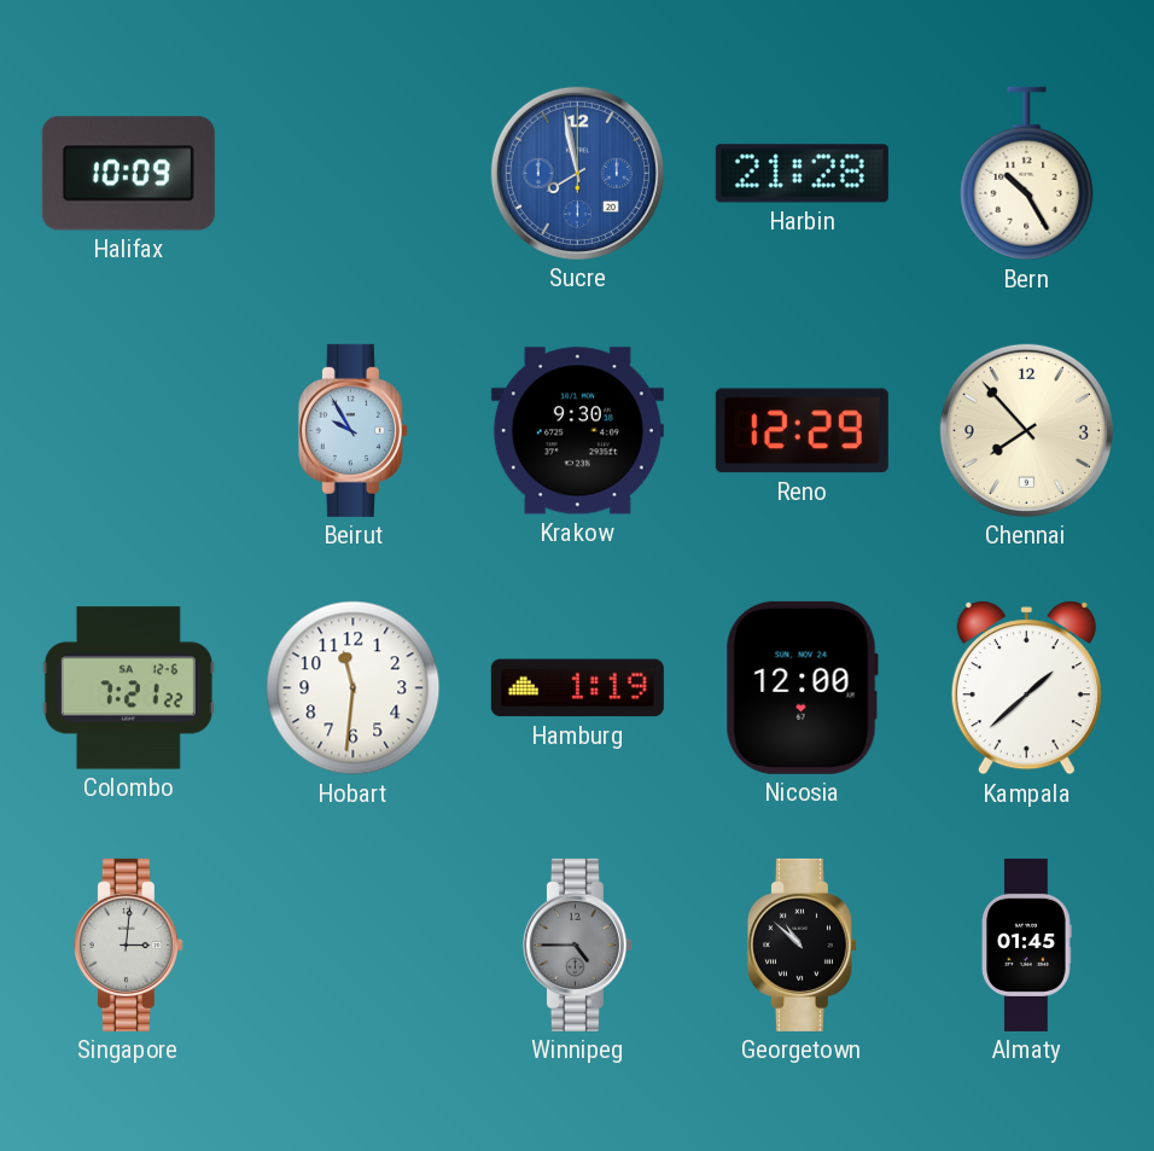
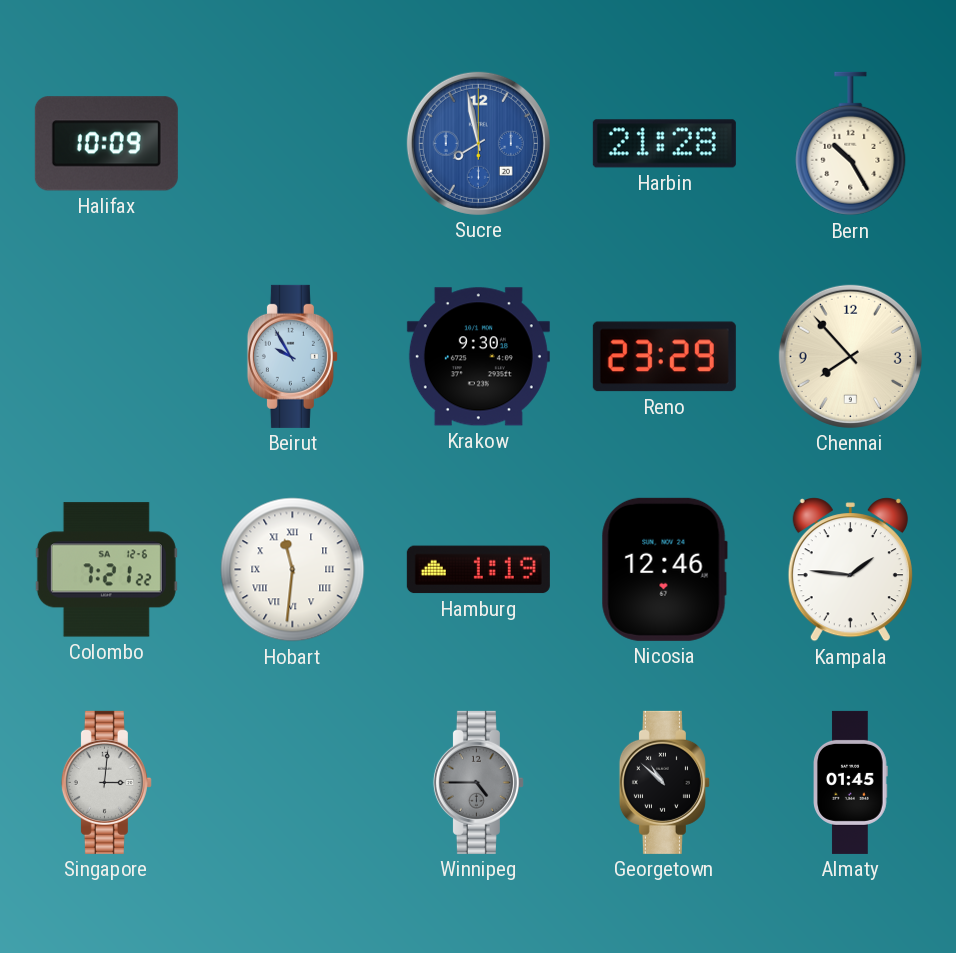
Reno: 12:29 -> 23:29 (664, 357)
Hobart numerals: Arabic -> Roman (293, 570)
Nicosia: 12:00 -> 12:46 (664, 569)
Kampala: 1:38 -> 1:46 (850, 570)
